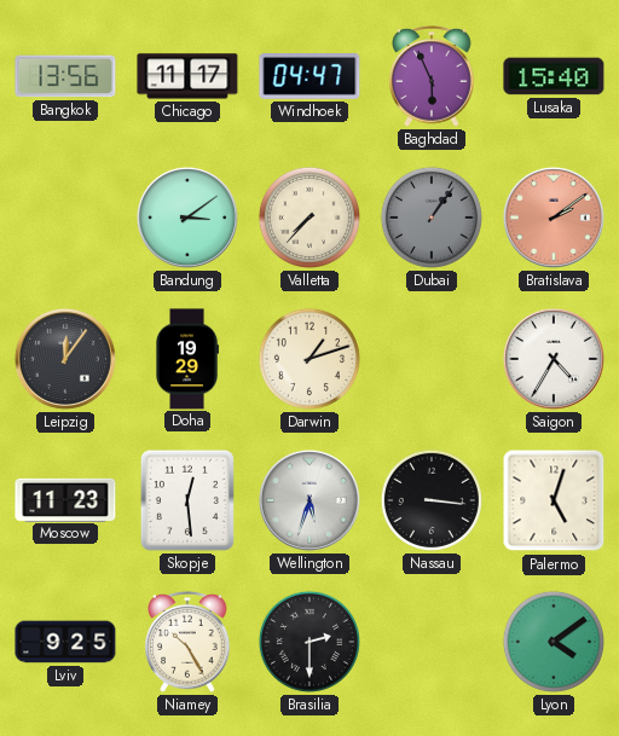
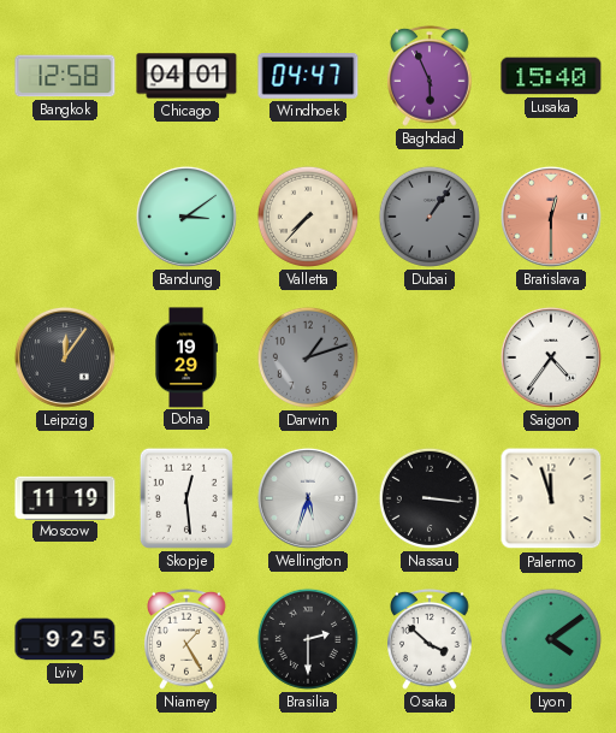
Bangkok: 13:56 -> 12:58 (65, 76)
Chicago: 11:17 -> 04:01 (186, 76)
Bratislava: 2:09 -> 12:30 (551, 217)
Darwin dial: cream -> grey (308, 357)
Saigon: 4:35 -> 4:36 (551, 357)
Moscow: 11:23 -> 11:19 (65, 497)
Palermo: 5:03 -> 11:57 (551, 498)
Niamey: 10:25 -> 1:25 (186, 639)
Osaka: none -> 3:52 (430, 639)
